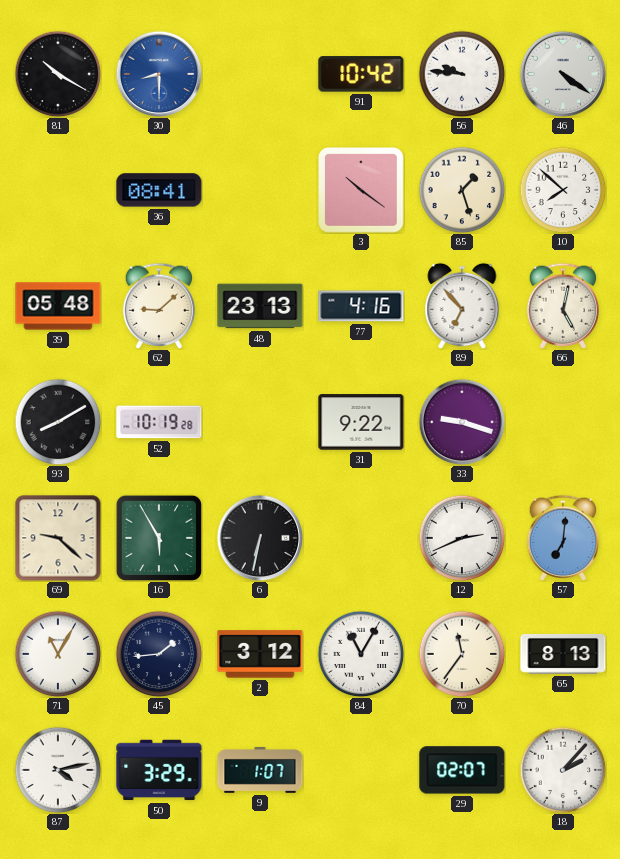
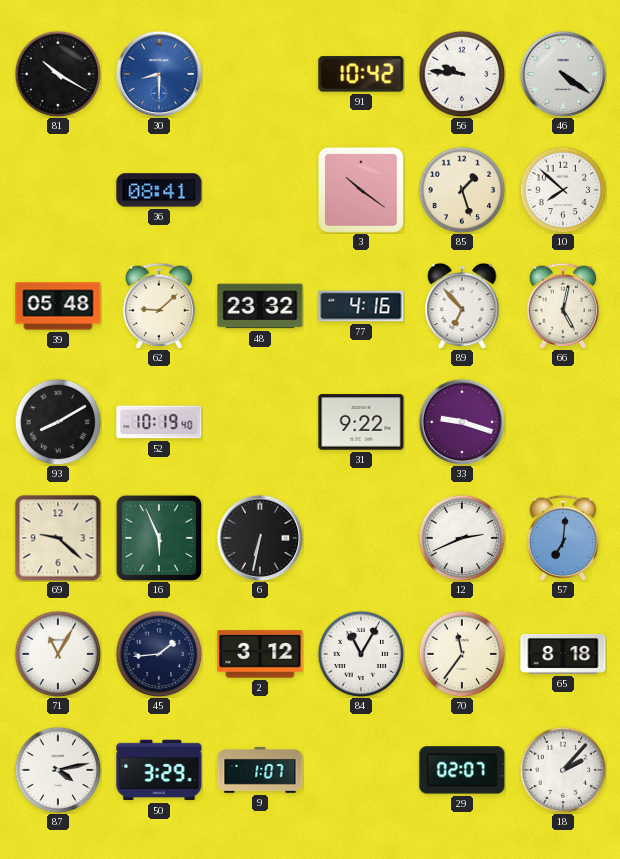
48: 23:13 -> 23:32 (260, 306)
52: 10:19:28 -> 10:19:40 (159, 422)
16: 5:55 -> 5:56 (158, 537)
65: 8:13 -> 8:18 (563, 655)
